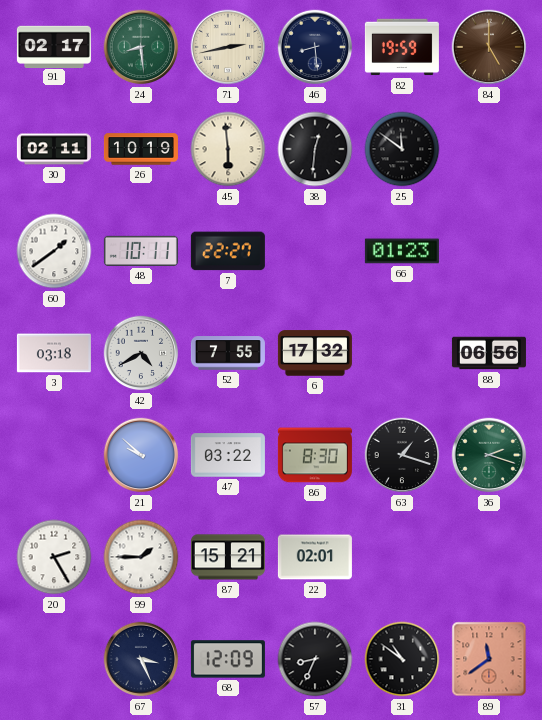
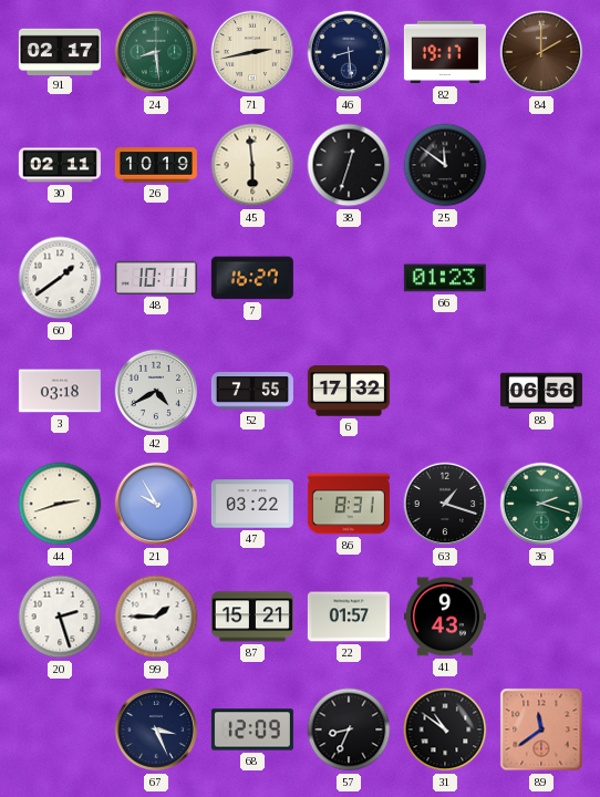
82: 19:59 -> 19:17 (445, 52)
84: 5:00 -> 2:00 (541, 52)
38: 12:31 -> 12:33 (349, 165)
7: 22:27 -> 16:27 (252, 278)
44: none -> 2:42 (60, 504)
21: 9:52 -> 9:55 (156, 504)
86: 8:30 -> 8:31 (349, 504)
20: 2:25 -> 2:27 (60, 617)
22: 02:01 -> 01:57 (349, 617)
41: none -> 9:43 (445, 617)
